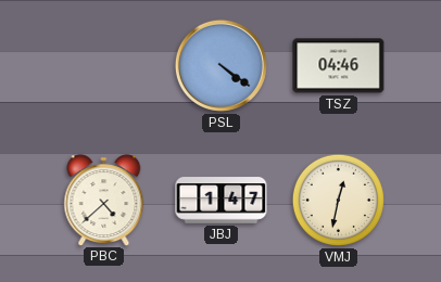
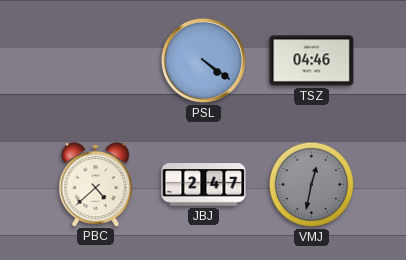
JBJ: 1:47 -> 2:47 (204, 185)
VMJ dial: cream -> grey (311, 184)
